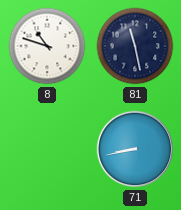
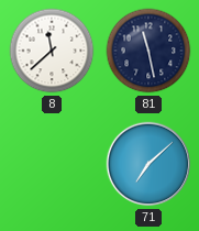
8: 10:48 -> 11:38 (52, 51)
71: 8:43 -> 7:08 (148, 164)
